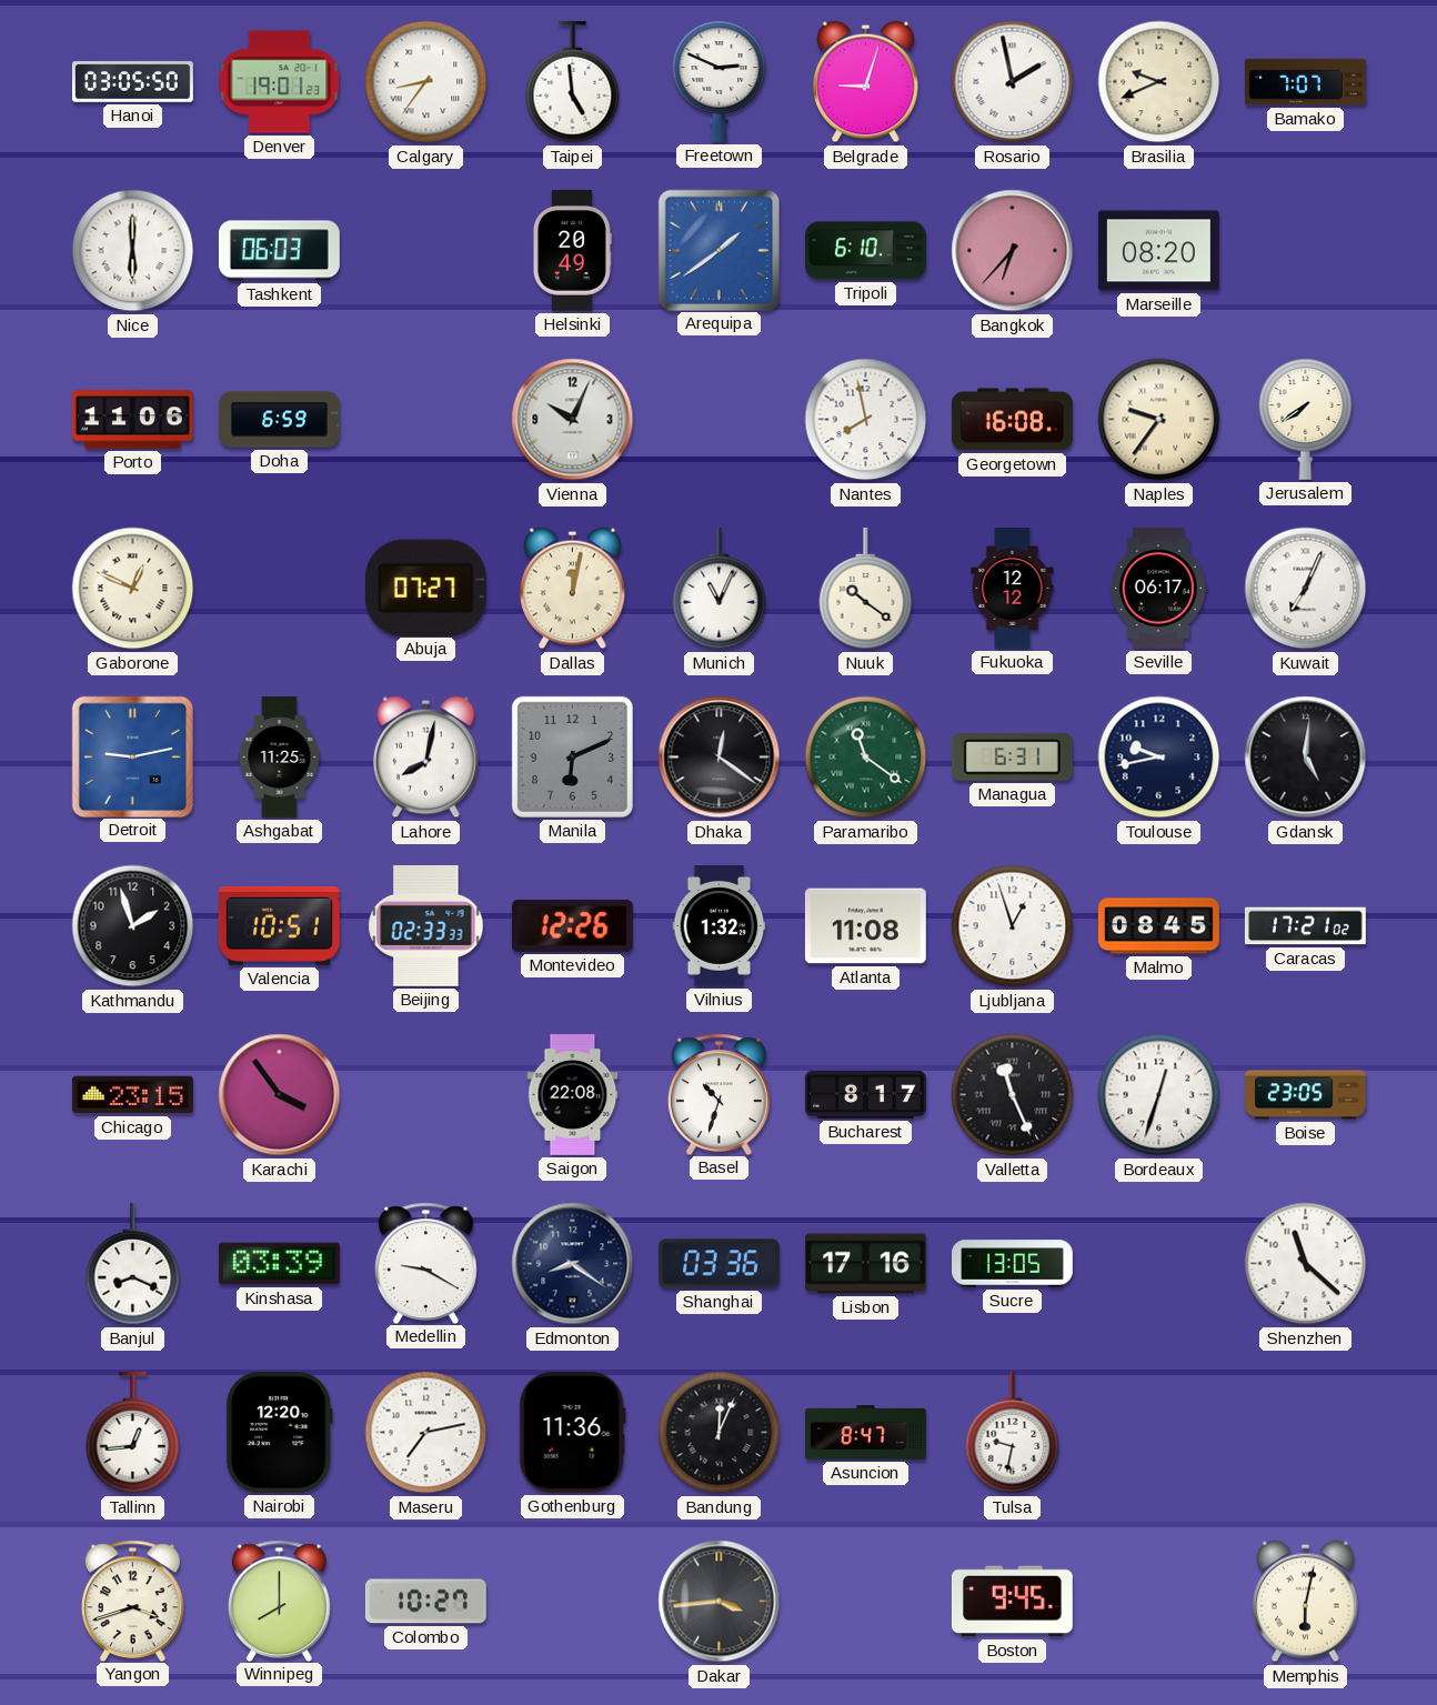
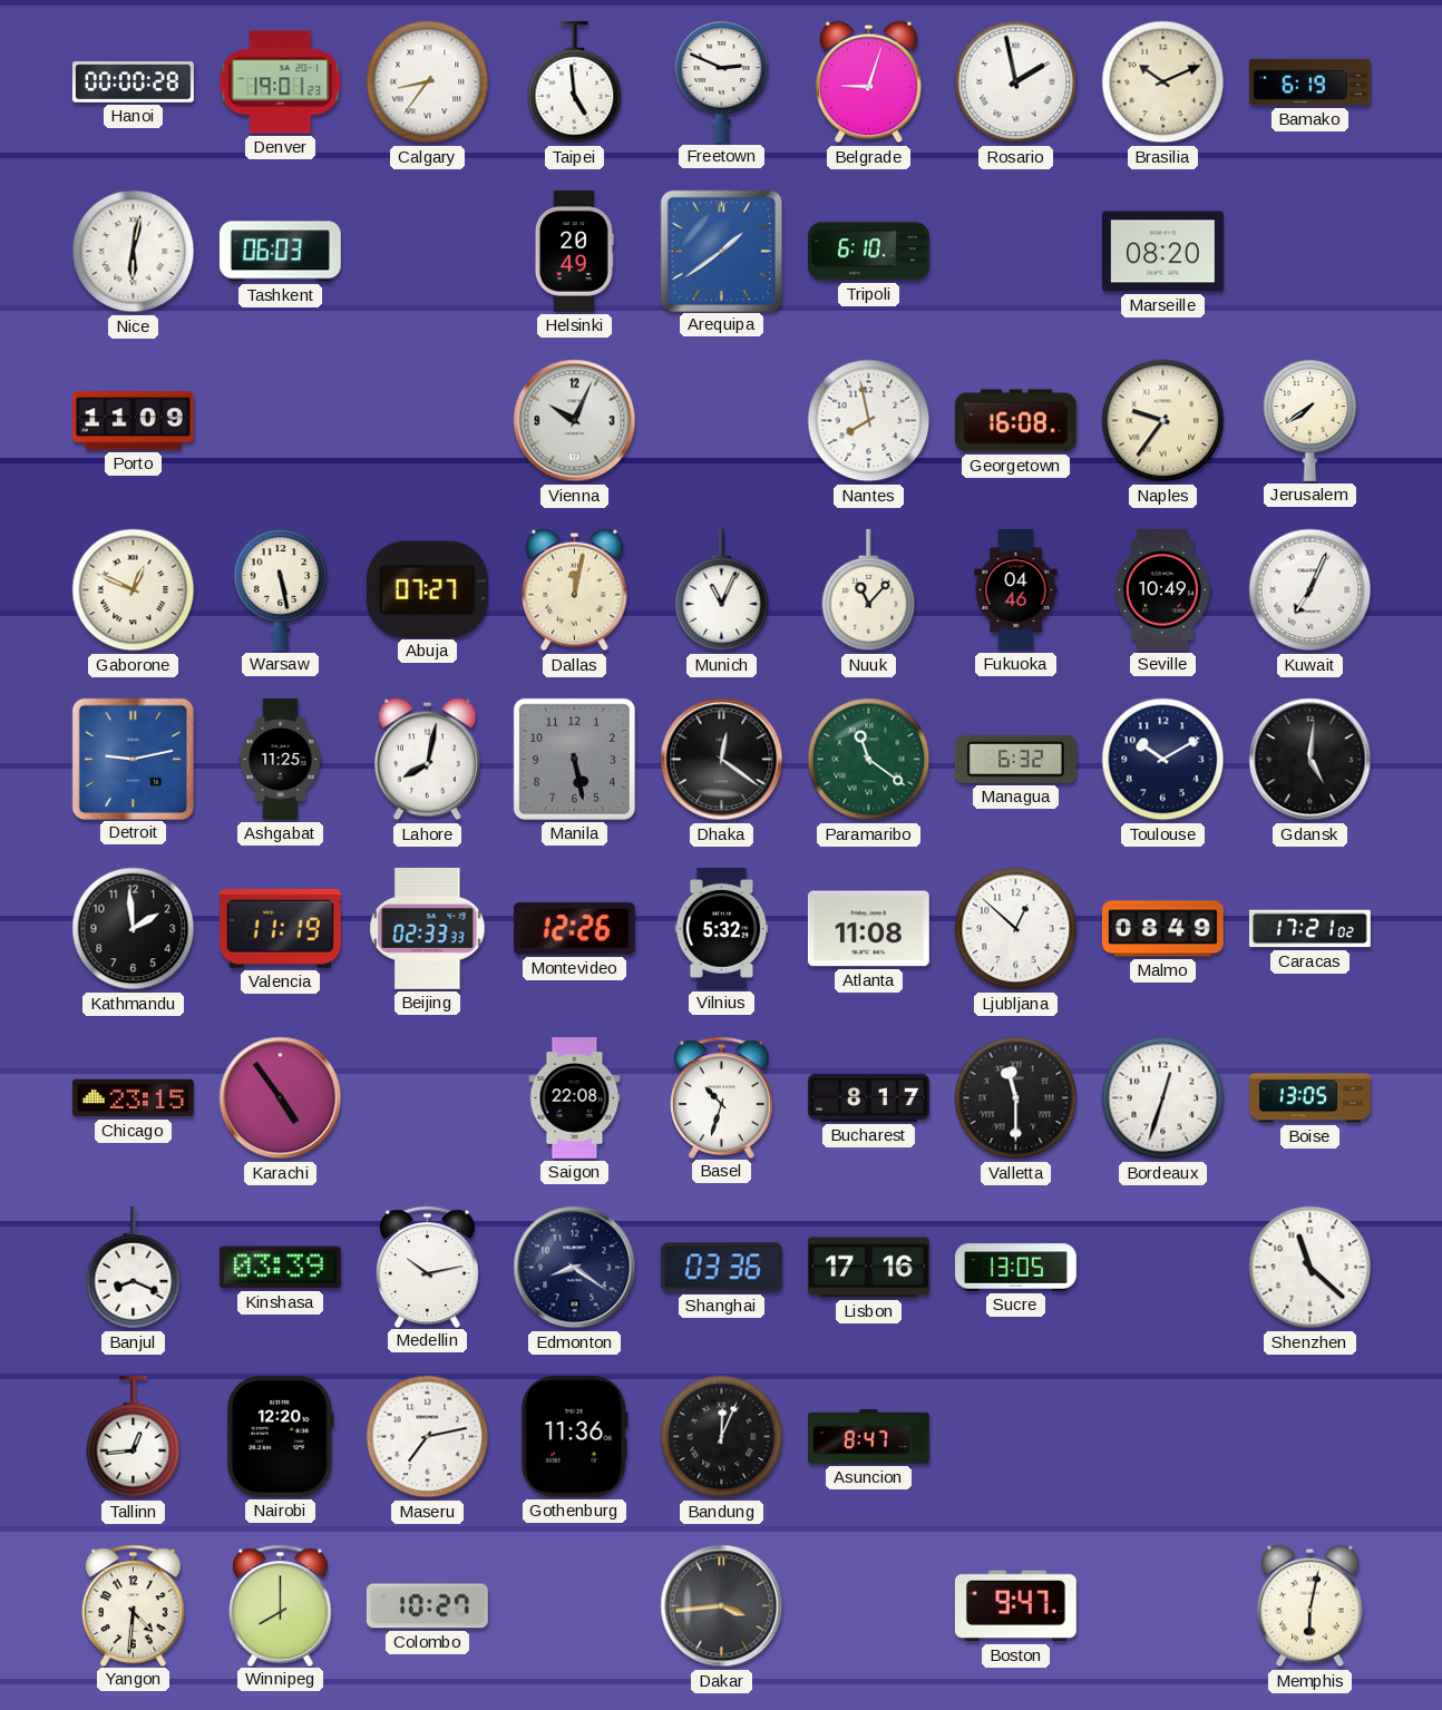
Hanoi: 03:05 -> 00:00 (134, 82)
Brasilia: 9:41 -> 10:11 (1163, 82)
Bamako: 7:07 -> 6:19 (1311, 82)
Nice: 6:00 -> 6:02 (134, 252)
Bangkok: 6:37 -> none (1013, 251)
Porto: 11:06 -> 11:09 (133, 421)
Doha: 6:59 -> none (279, 420)
Warsaw: none -> 5:28 (281, 589)
Nuuk: 10:21 -> 11:07 (869, 590)
Fukuoka: 12:12 -> 04:46 (1016, 590)
Seville: 06:17 -> 10:49 (1162, 589)
Manila: 6:11 -> 5:28 (574, 759)
Managua: 6:31 -> 6:32 (1015, 760)
Toulouse: 9:43 -> 10:10 (1163, 760)
Kathmandu: 1:57 -> 1:59 (134, 929)
Valencia: 10:51 -> 11:19 (280, 928)
Vilnius: 1:32 -> 5:32 (722, 929)
Ljubljana: 12:57 -> 12:52 (1016, 929)
Malmo: 08:45 -> 08:49 (1163, 929)
Karachi: 3:54 -> 4:54 (281, 1098)
Valletta: 11:26 -> 11:30 (1016, 1098)
Boise: 23:05 -> 13:05 (1311, 1098)
Medellin: 9:20 -> 10:13 (428, 1267)
Tulsa: 9:32 -> none (1013, 1433)
Yangon: 3:42 -> 4:31 (134, 1605)
Boston: 9:45 -> 9:47 (1015, 1606)
